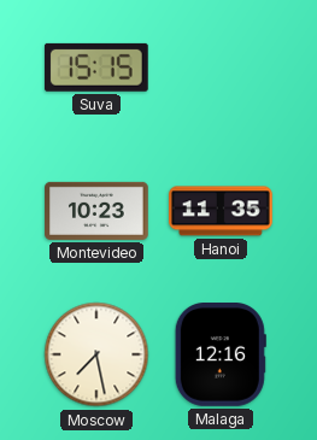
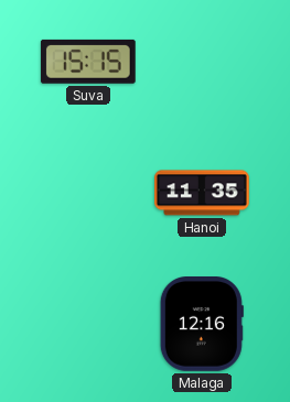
Montevideo: 10:23 -> none (96, 211)
Moscow: 7:28 -> none (96, 354)
